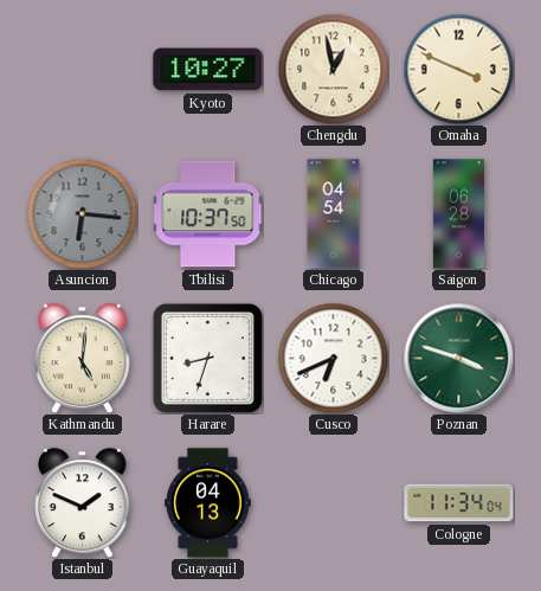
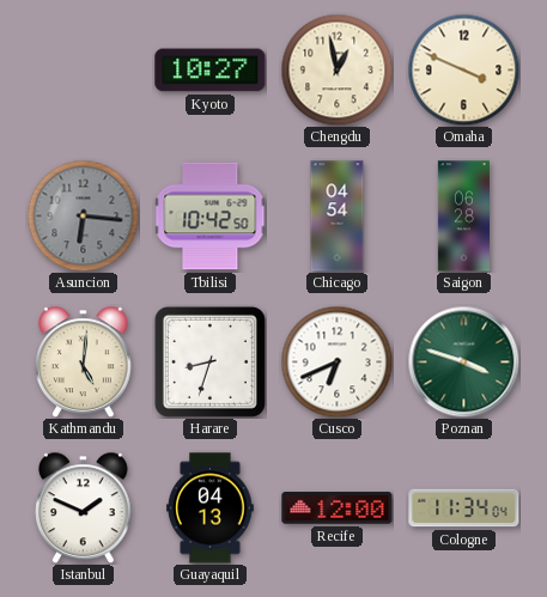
Tbilisi: 10:37 -> 10:42 (209, 217)
Recife: none -> 12:00 (338, 508)
